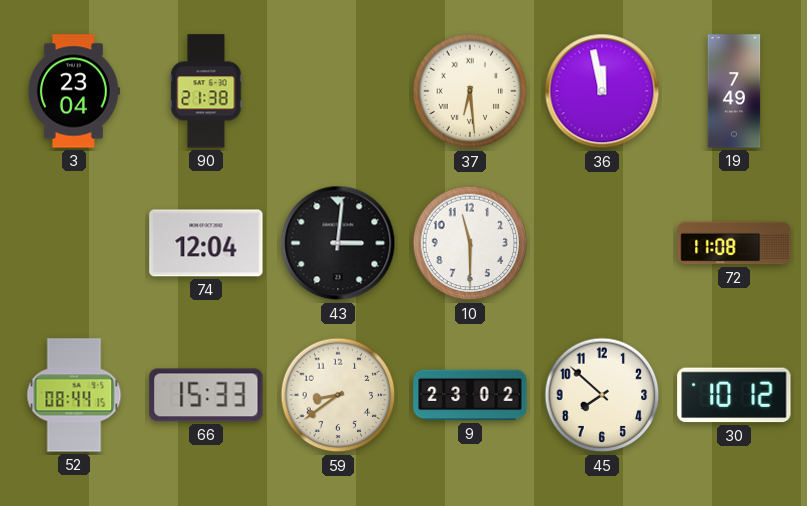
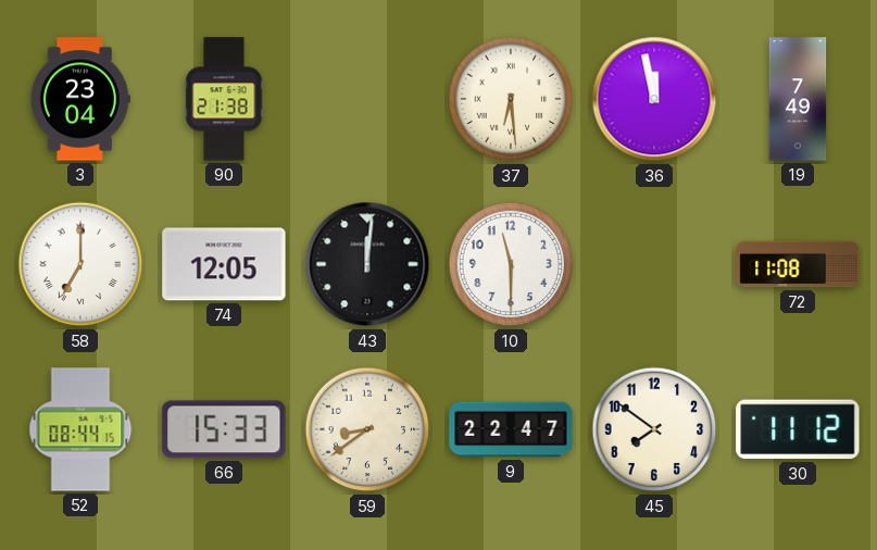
58: none -> 7:00 (80, 264)
74: 12:04 -> 12:05 (224, 264)
43: 3:01 -> 12:01 (367, 264)
9: 23:02 -> 22:47 (511, 429)
45: 7:52 -> 7:51 (654, 429)
30: 10:12 -> 11:12 (798, 429)
